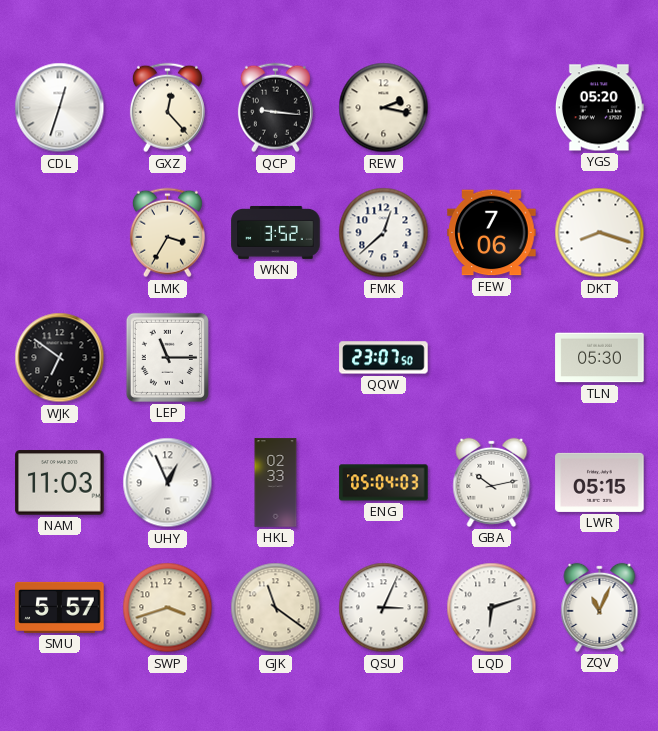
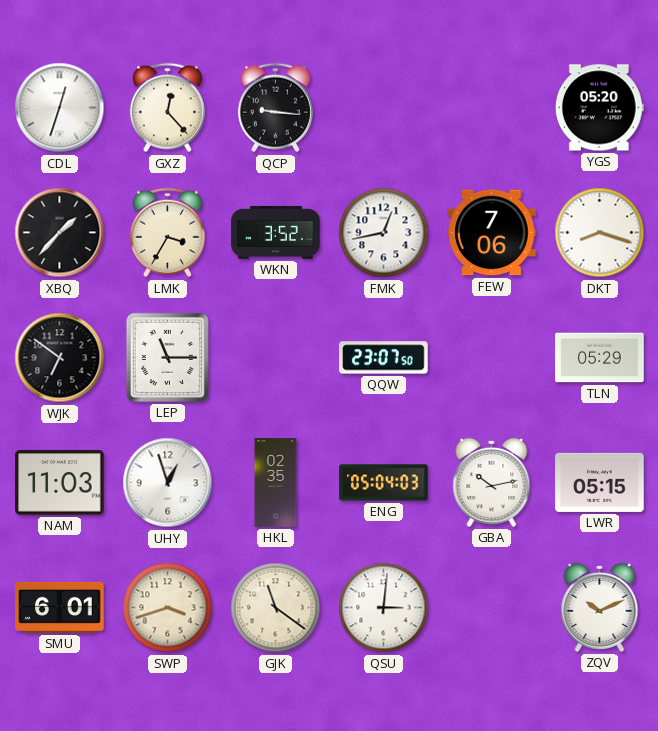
REW: 2:17 -> none (384, 108)
XBQ: none -> 1:37 (60, 233)
FMK: 12:38 -> 12:43 (384, 233)
TLN: 05:30 -> 05:29 (600, 358)
UHY: 12:56 -> 12:57 (168, 483)
HKL: 02:33 -> 02:35 (276, 483)
SMU: 5:57 -> 6:01 (60, 607)
QSU: 3:04 -> 3:01 (384, 608)
LQD: 6:12 -> none (492, 608)
ZQV: 11:04 -> 10:11 (600, 607)
